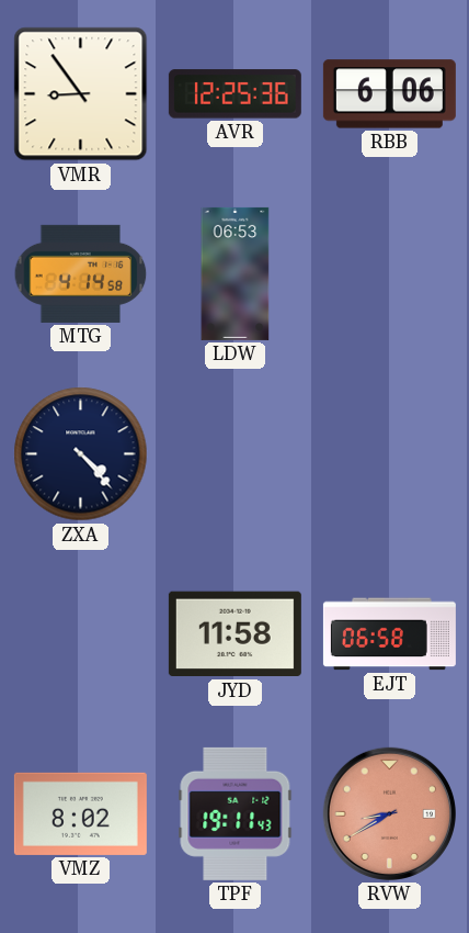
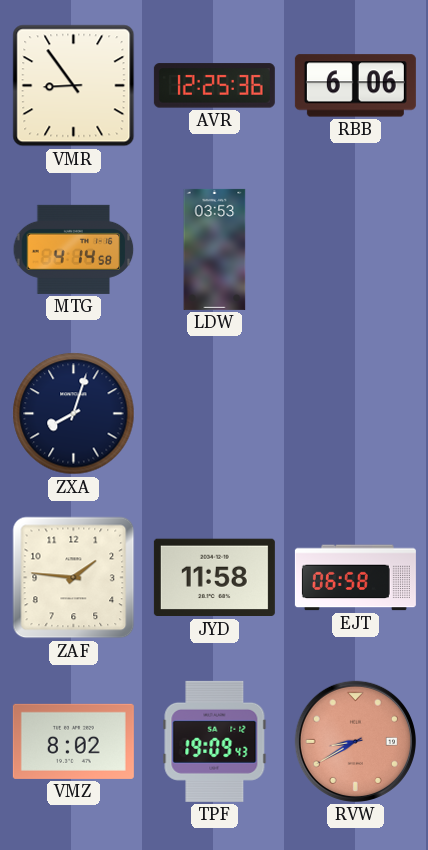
LDW: 06:53 -> 03:53 (215, 249)
ZXA: 4:23 -> 8:03 (74, 414)
ZAF: none -> 1:46 (74, 578)
TPF: 19:11 -> 19:09 (215, 741)
